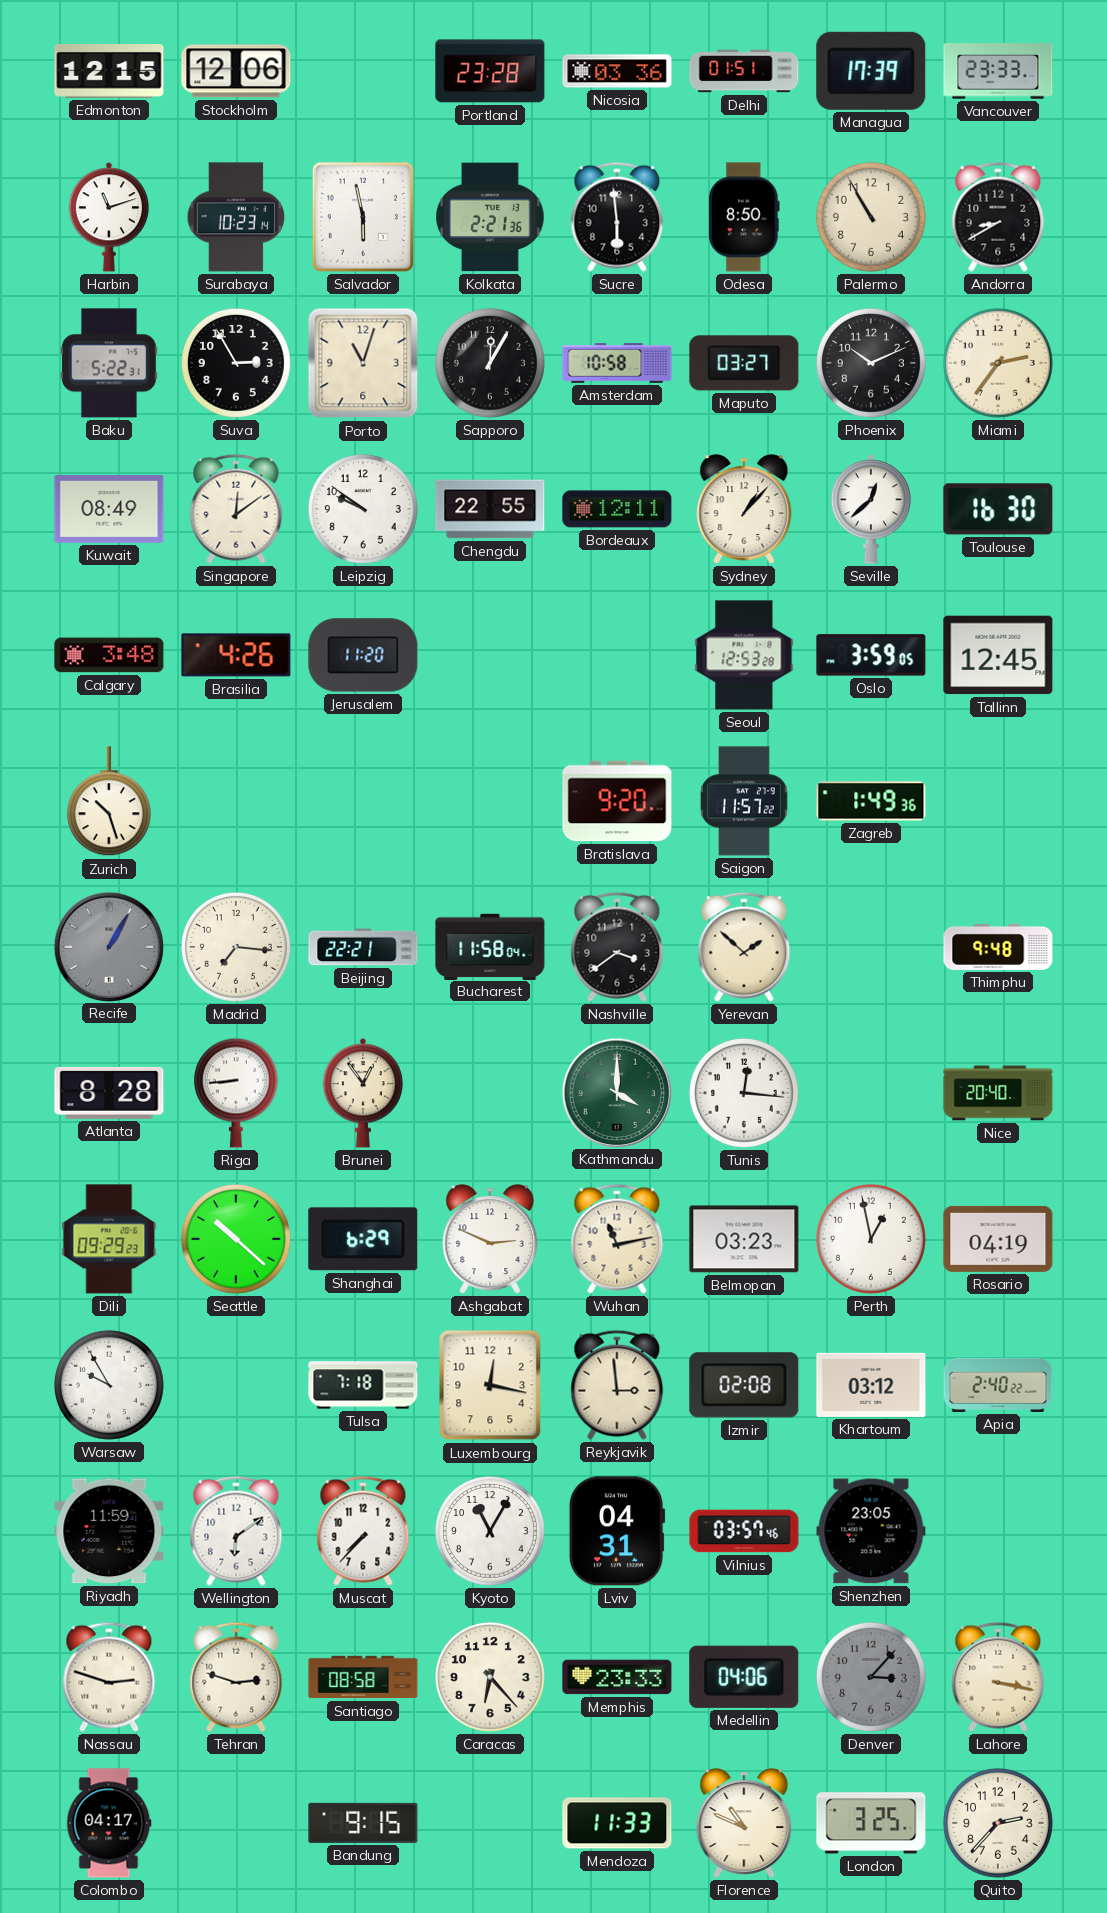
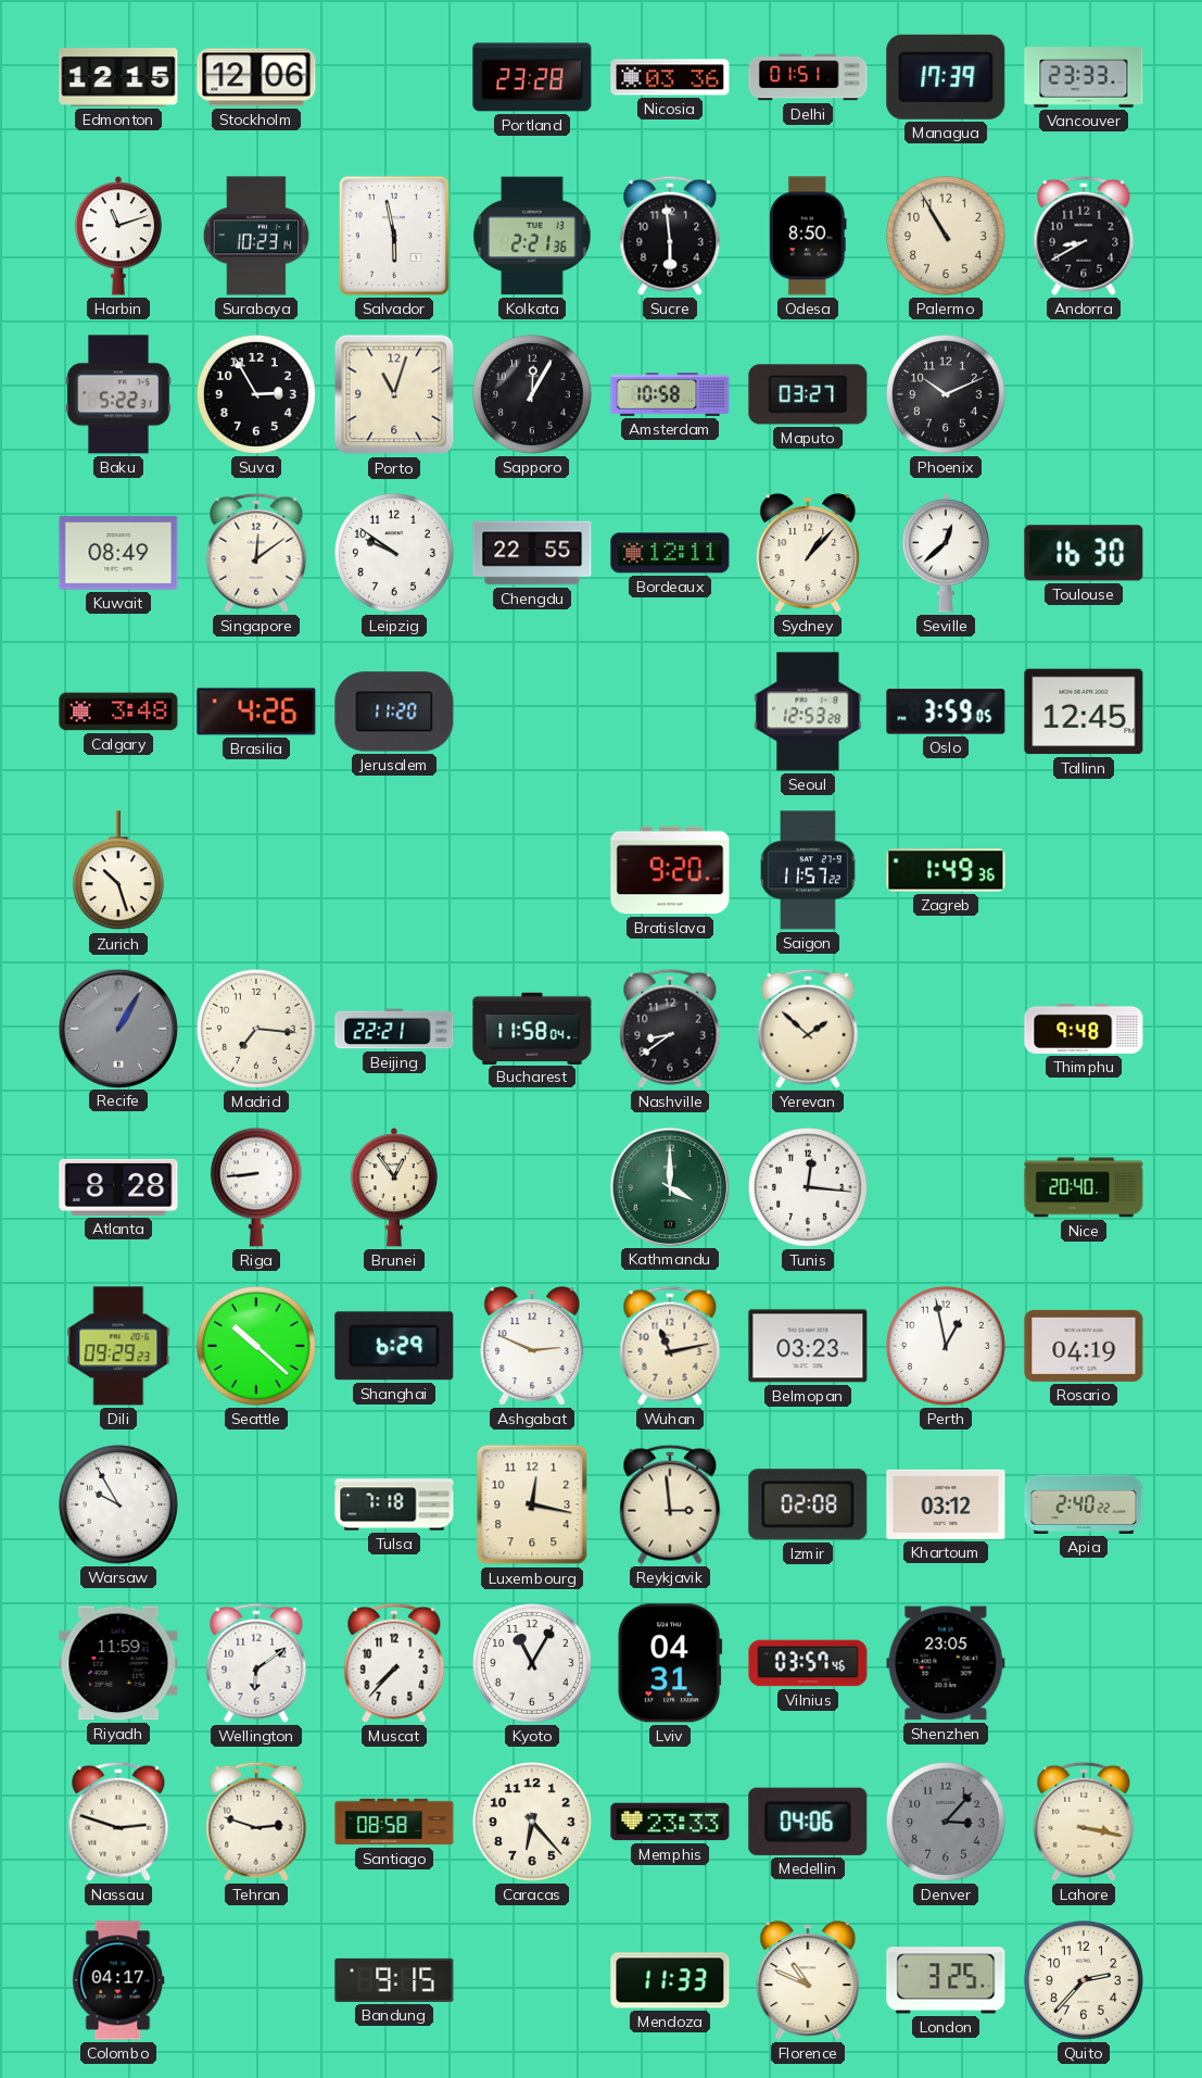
Miami: 2:36 -> none (998, 363)
Nashville: 3:39 -> 8:39 (670, 1029)
